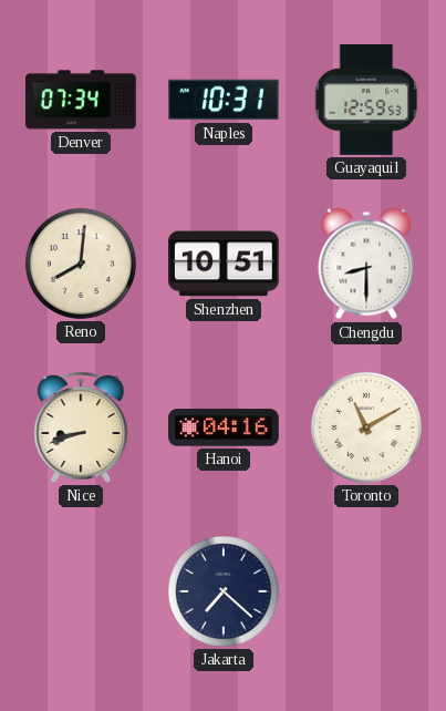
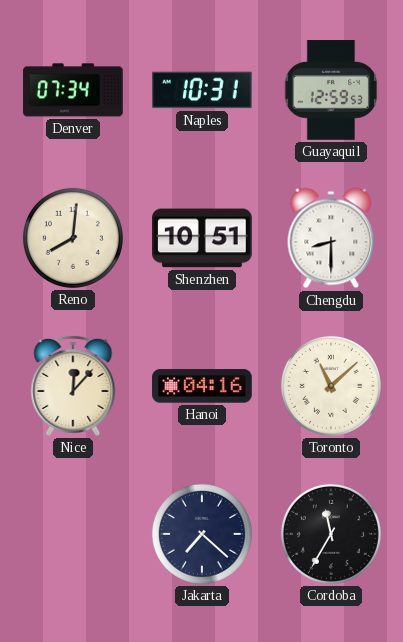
Nice: 8:42 -> 12:07 (73, 386)
Toronto: 11:10 -> 11:08 (331, 386)
Cordoba: none -> 11:35 (331, 534)
